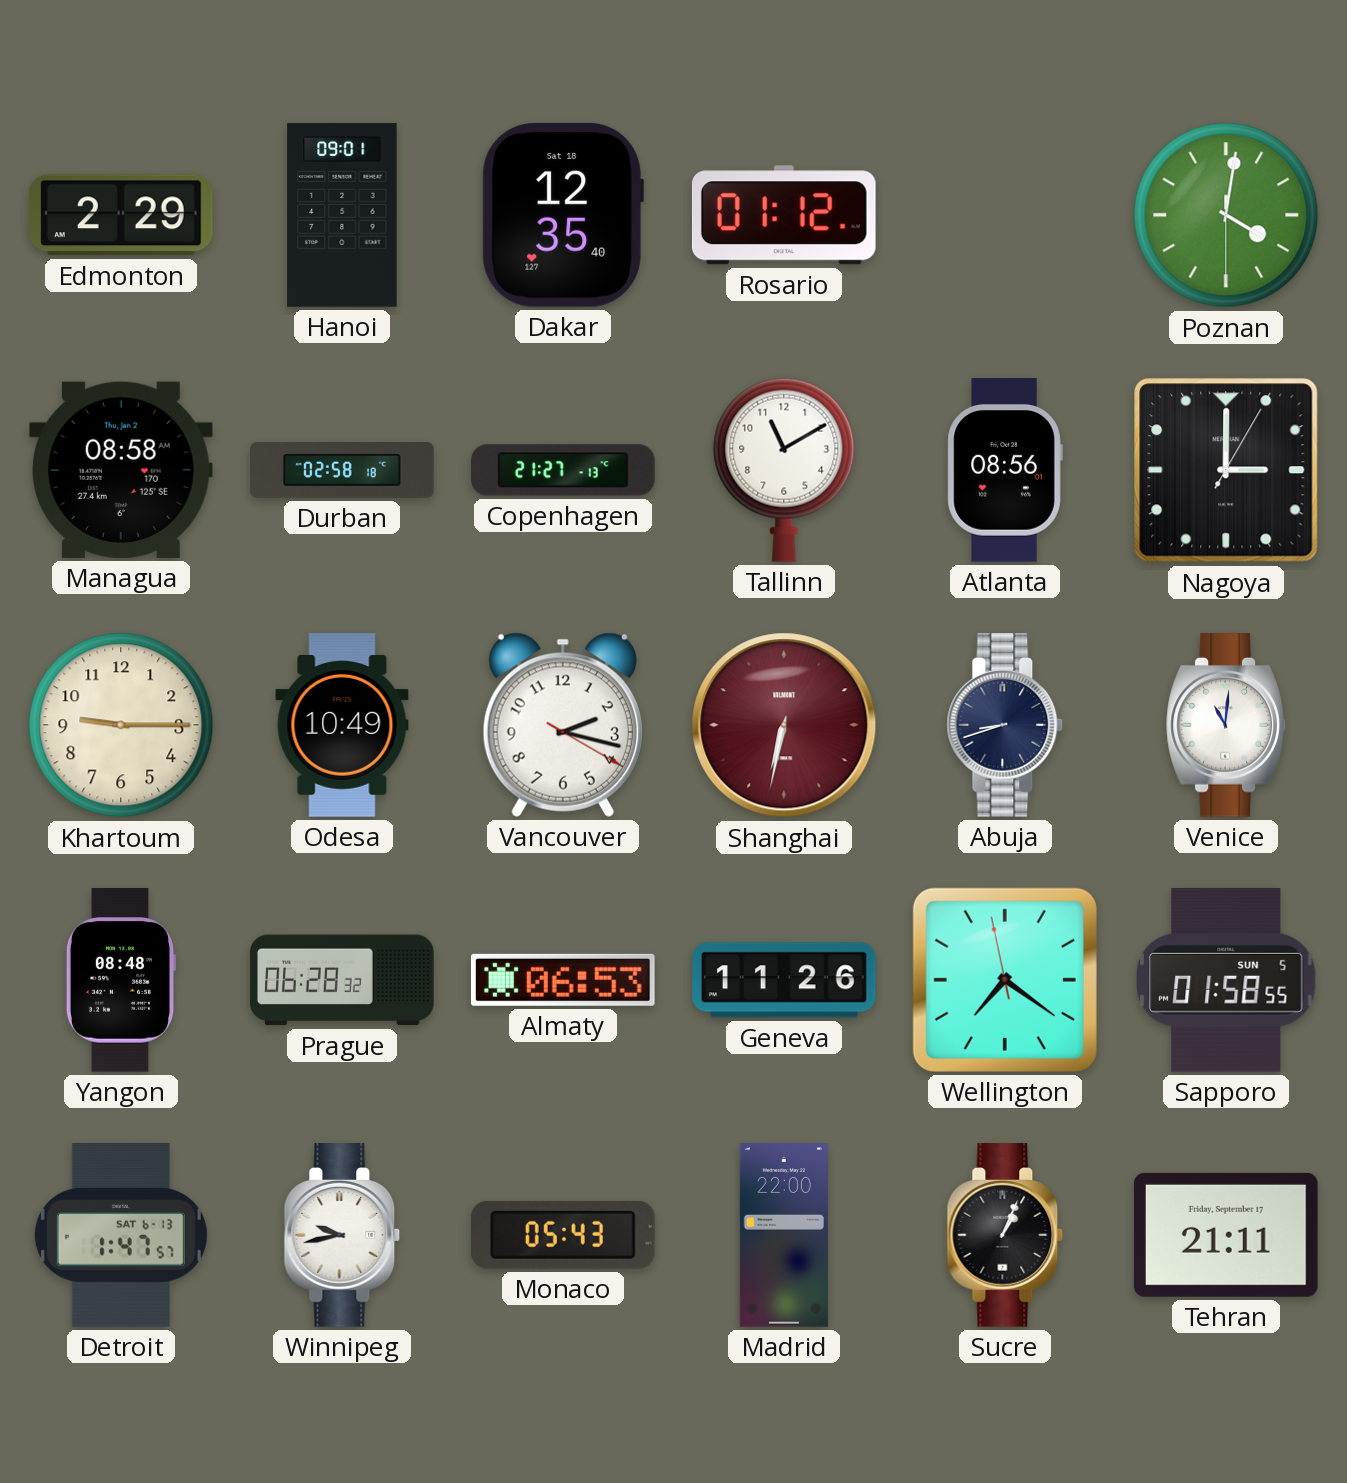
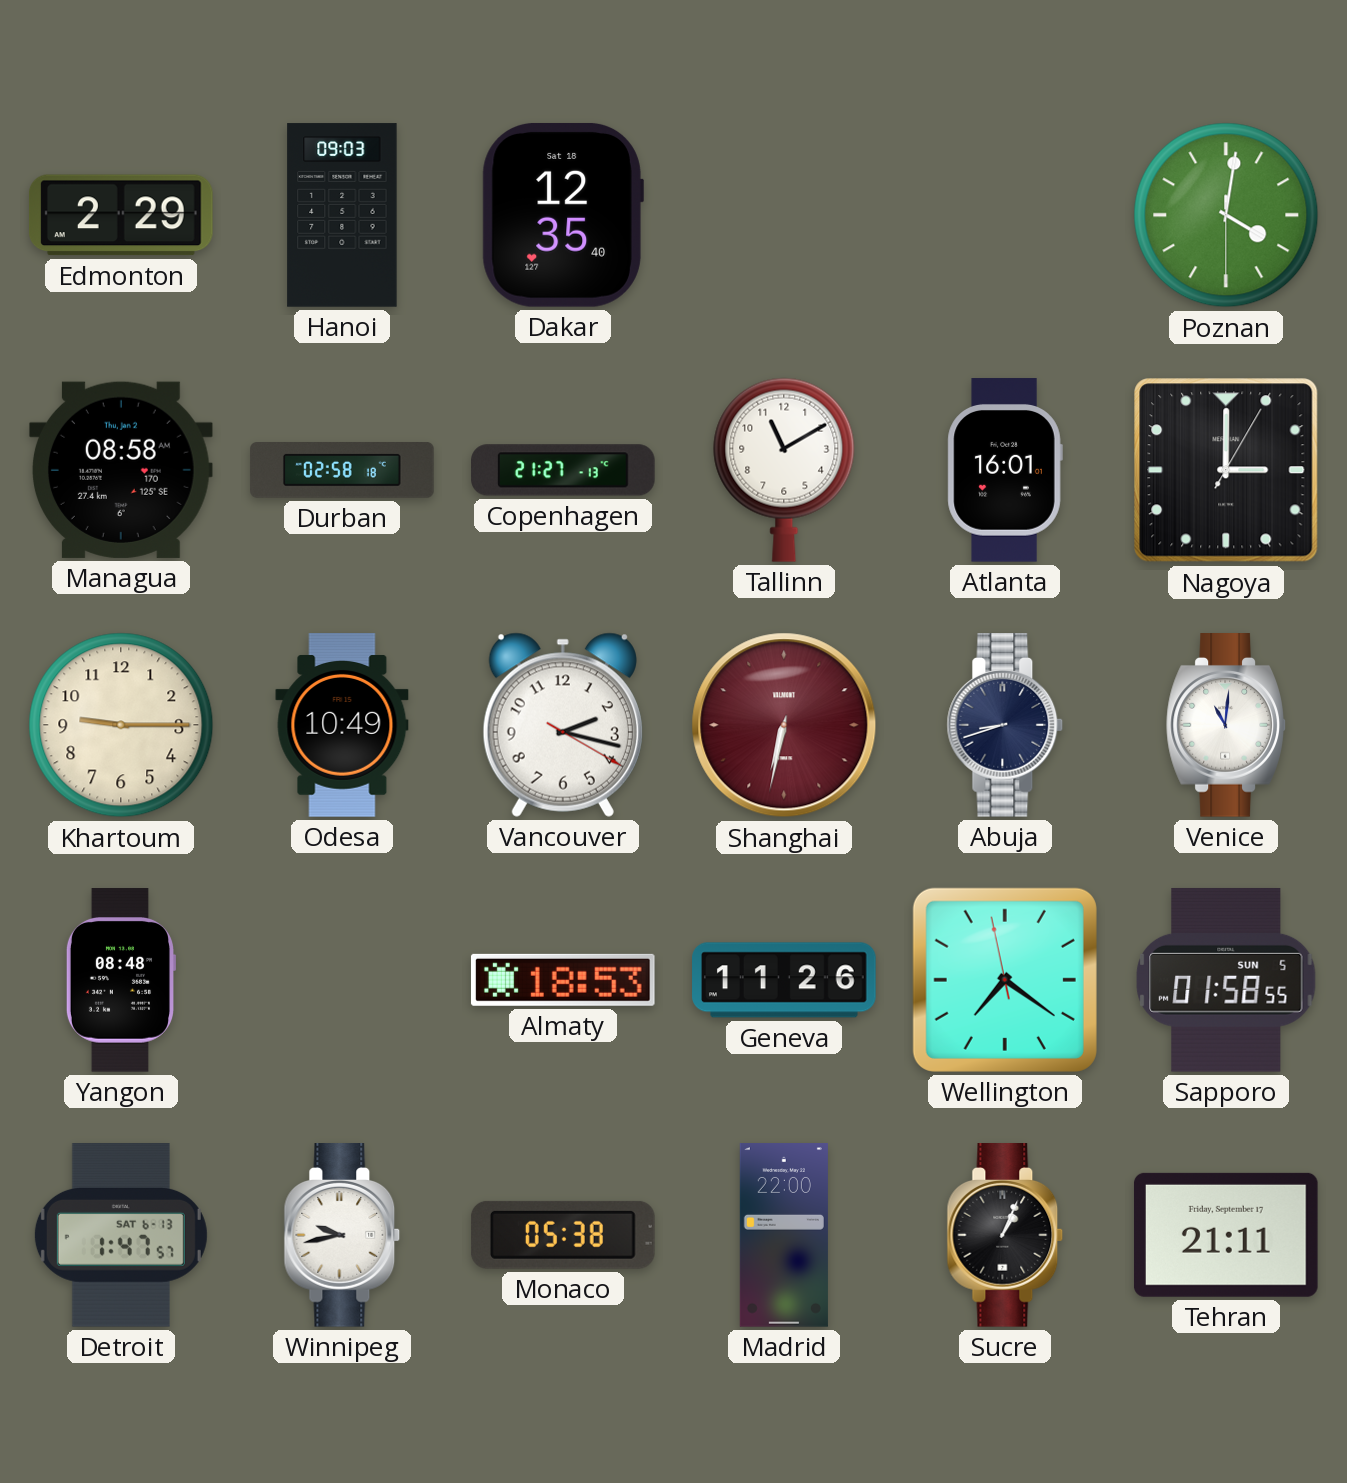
Hanoi: 09:01 -> 09:03 (342, 215)
Rosario: 01:12 -> none (784, 215)
Atlanta: 08:56 -> 16:01 (1005, 470)
Prague: 06:28 -> none (342, 980)
Almaty: 06:53 -> 18:53 (563, 980)
Monaco: 05:43 -> 05:38 (563, 1235)
